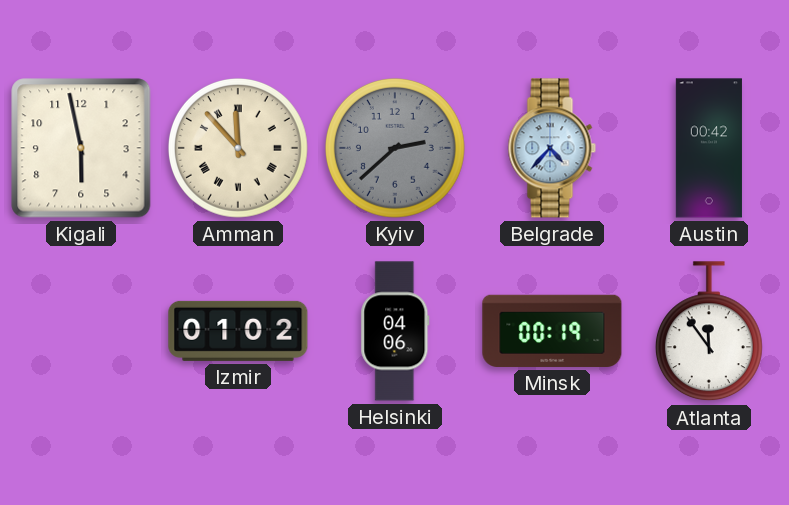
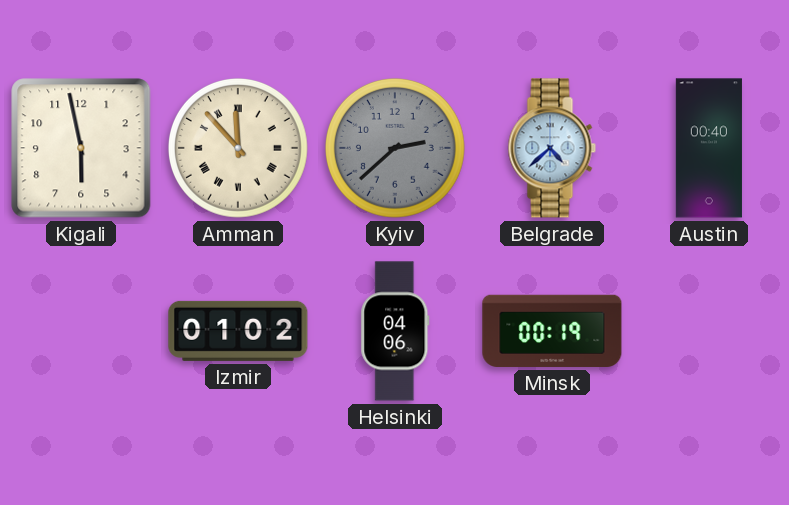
Belgrade: 4:37 -> 4:38 (552, 148)
Austin: 00:42 -> 00:40 (709, 148)
Atlanta: 11:54 -> none (709, 332)
